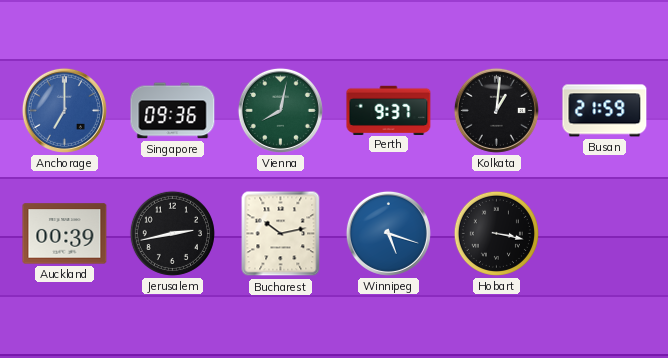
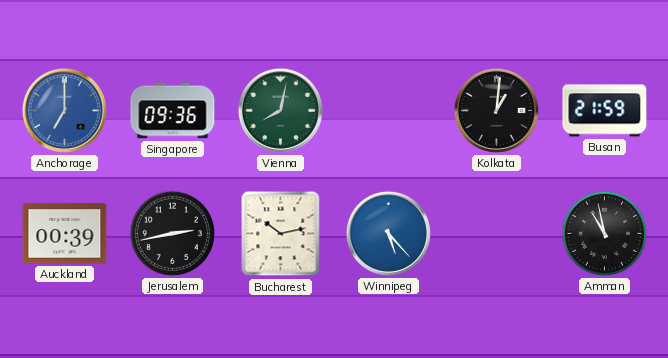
Perth: 9:37 -> none (389, 110)
Winnipeg: 5:18 -> 5:23 (388, 233)
Hobart: 3:17 -> none (496, 233)
Amman: none -> 10:58 (604, 233)
